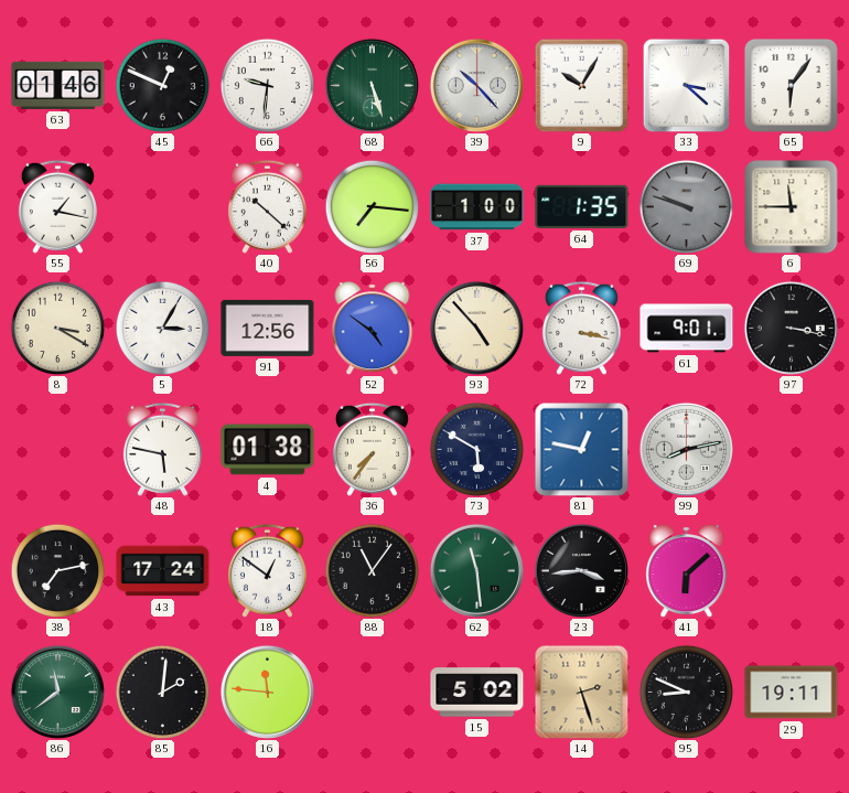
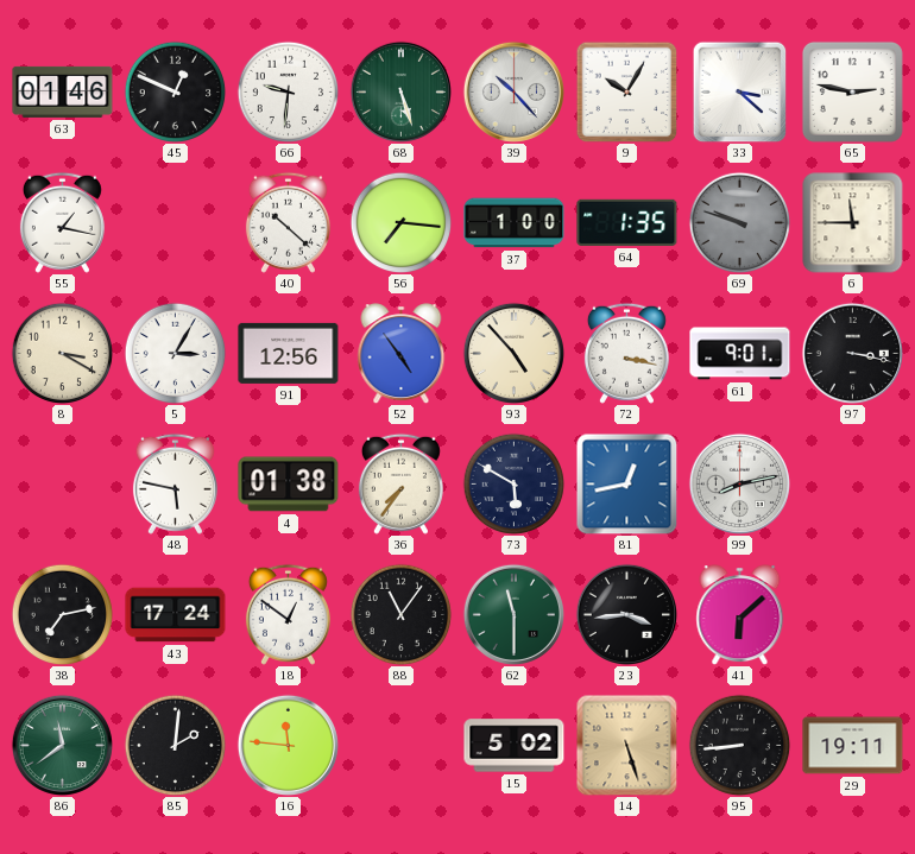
65: 6:06 -> 2:47 (852, 91)
52: 4:51 -> 4:54 (402, 354)
81: 12:47 -> 12:43 (626, 483)
62: 11:29 -> 11:30 (513, 614)
14: 2:27 -> 5:27 (626, 745)
95: 8:49 -> 8:44 (739, 745)
